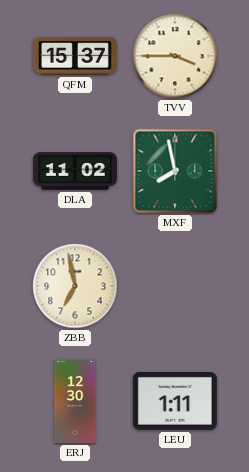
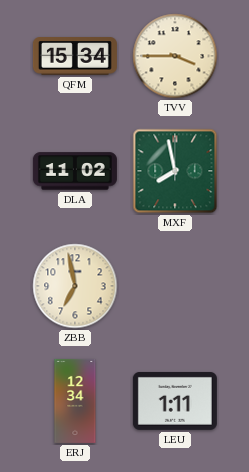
QFM: 15:37 -> 15:34 (75, 56)
ERJ: 12:30 -> 12:34 (75, 401)
